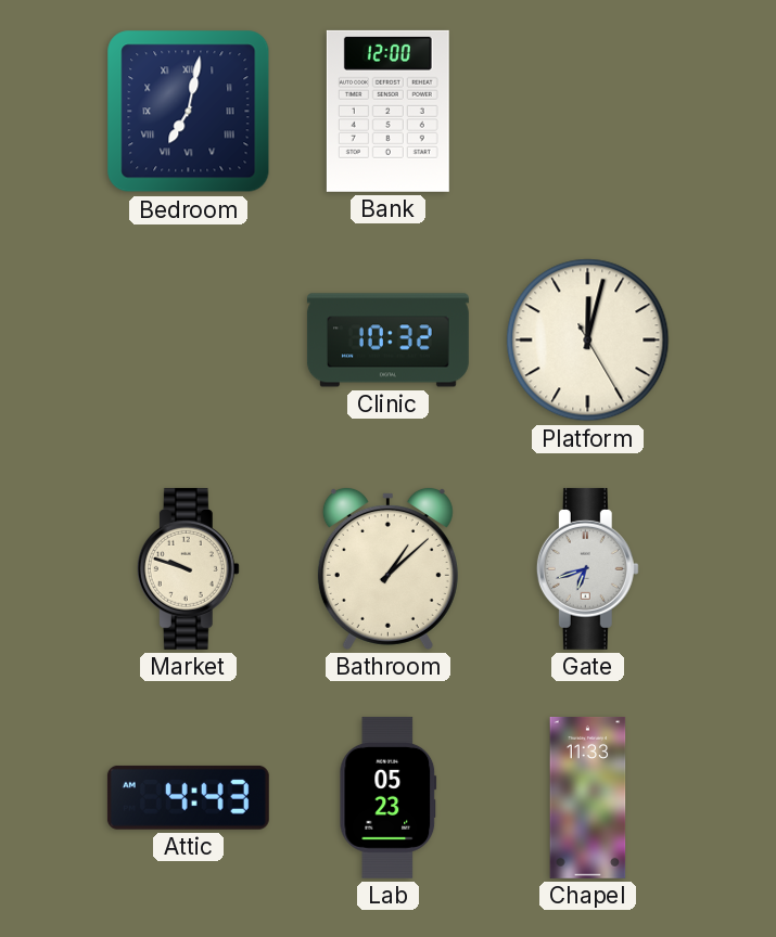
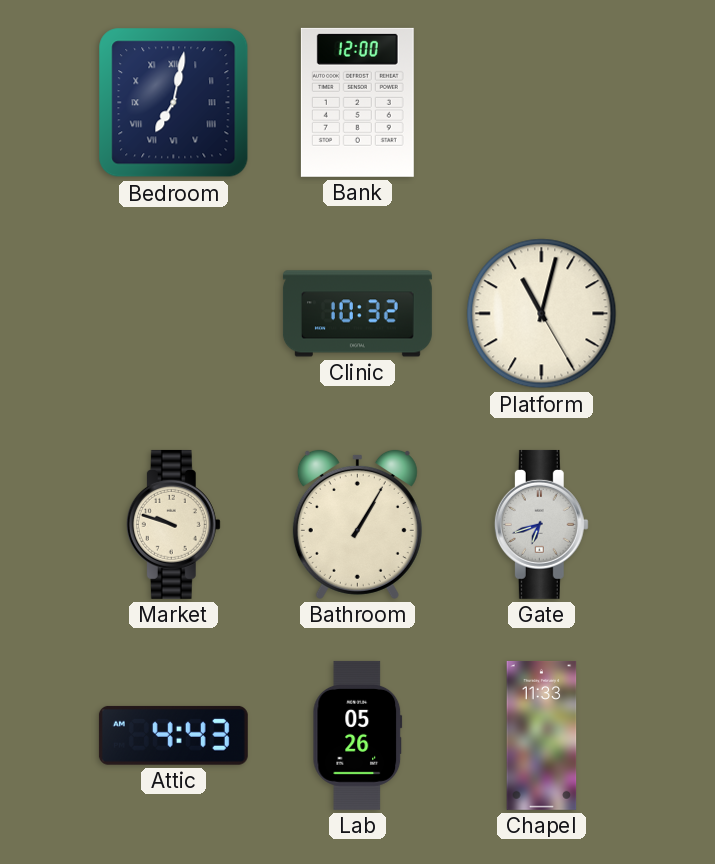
Platform: 12:02 -> 11:02 (542, 314)
Bathroom: 1:08 -> 1:05 (357, 524)
Lab: 05:23 -> 05:26 (358, 735)
